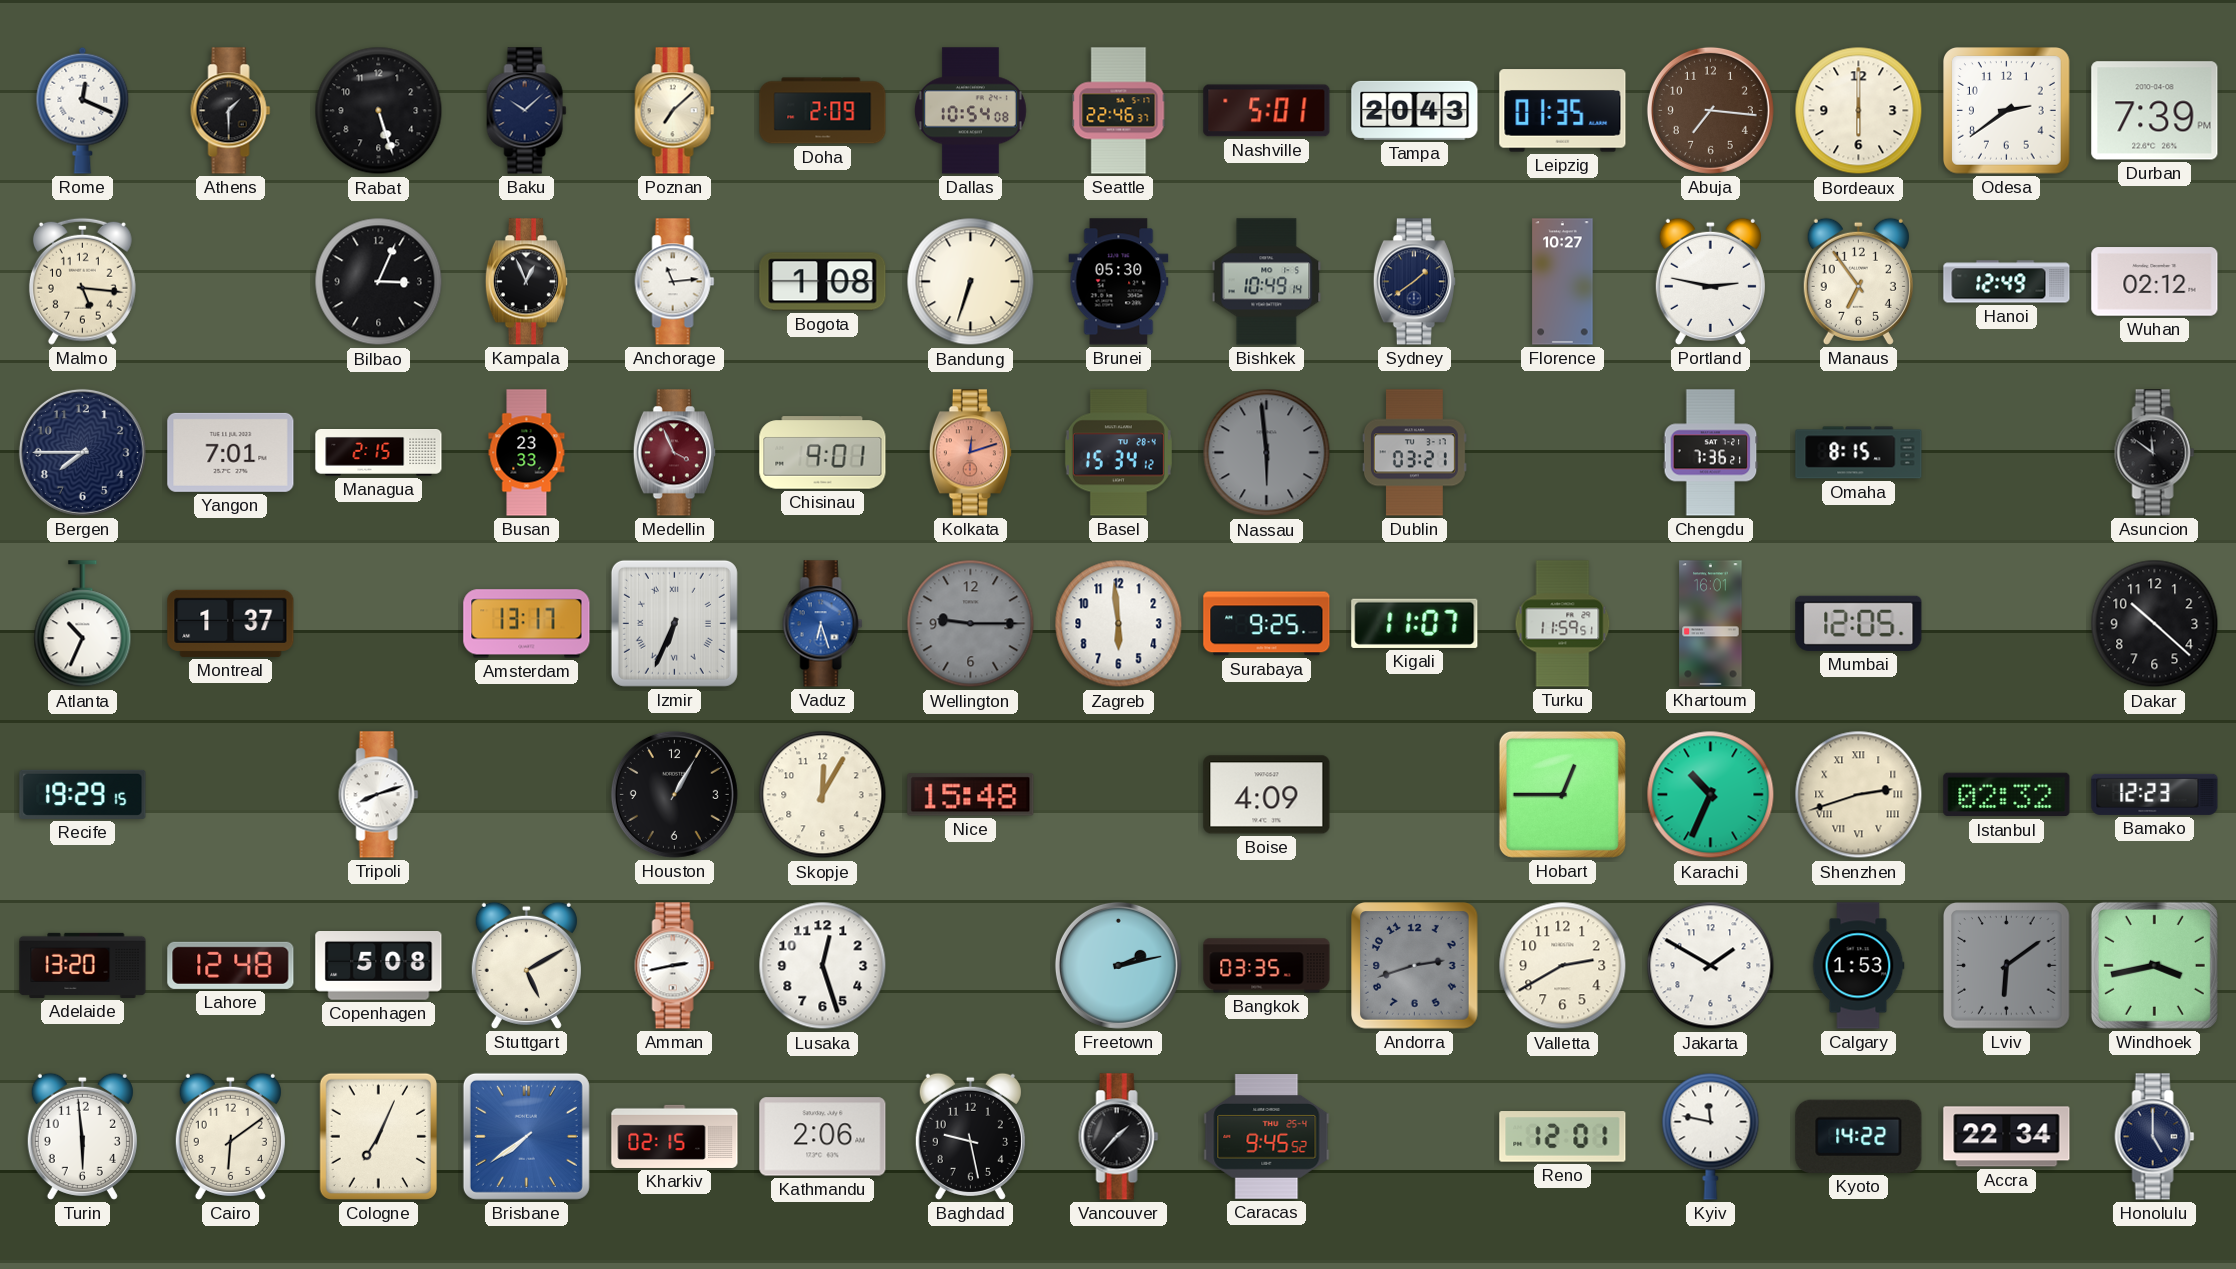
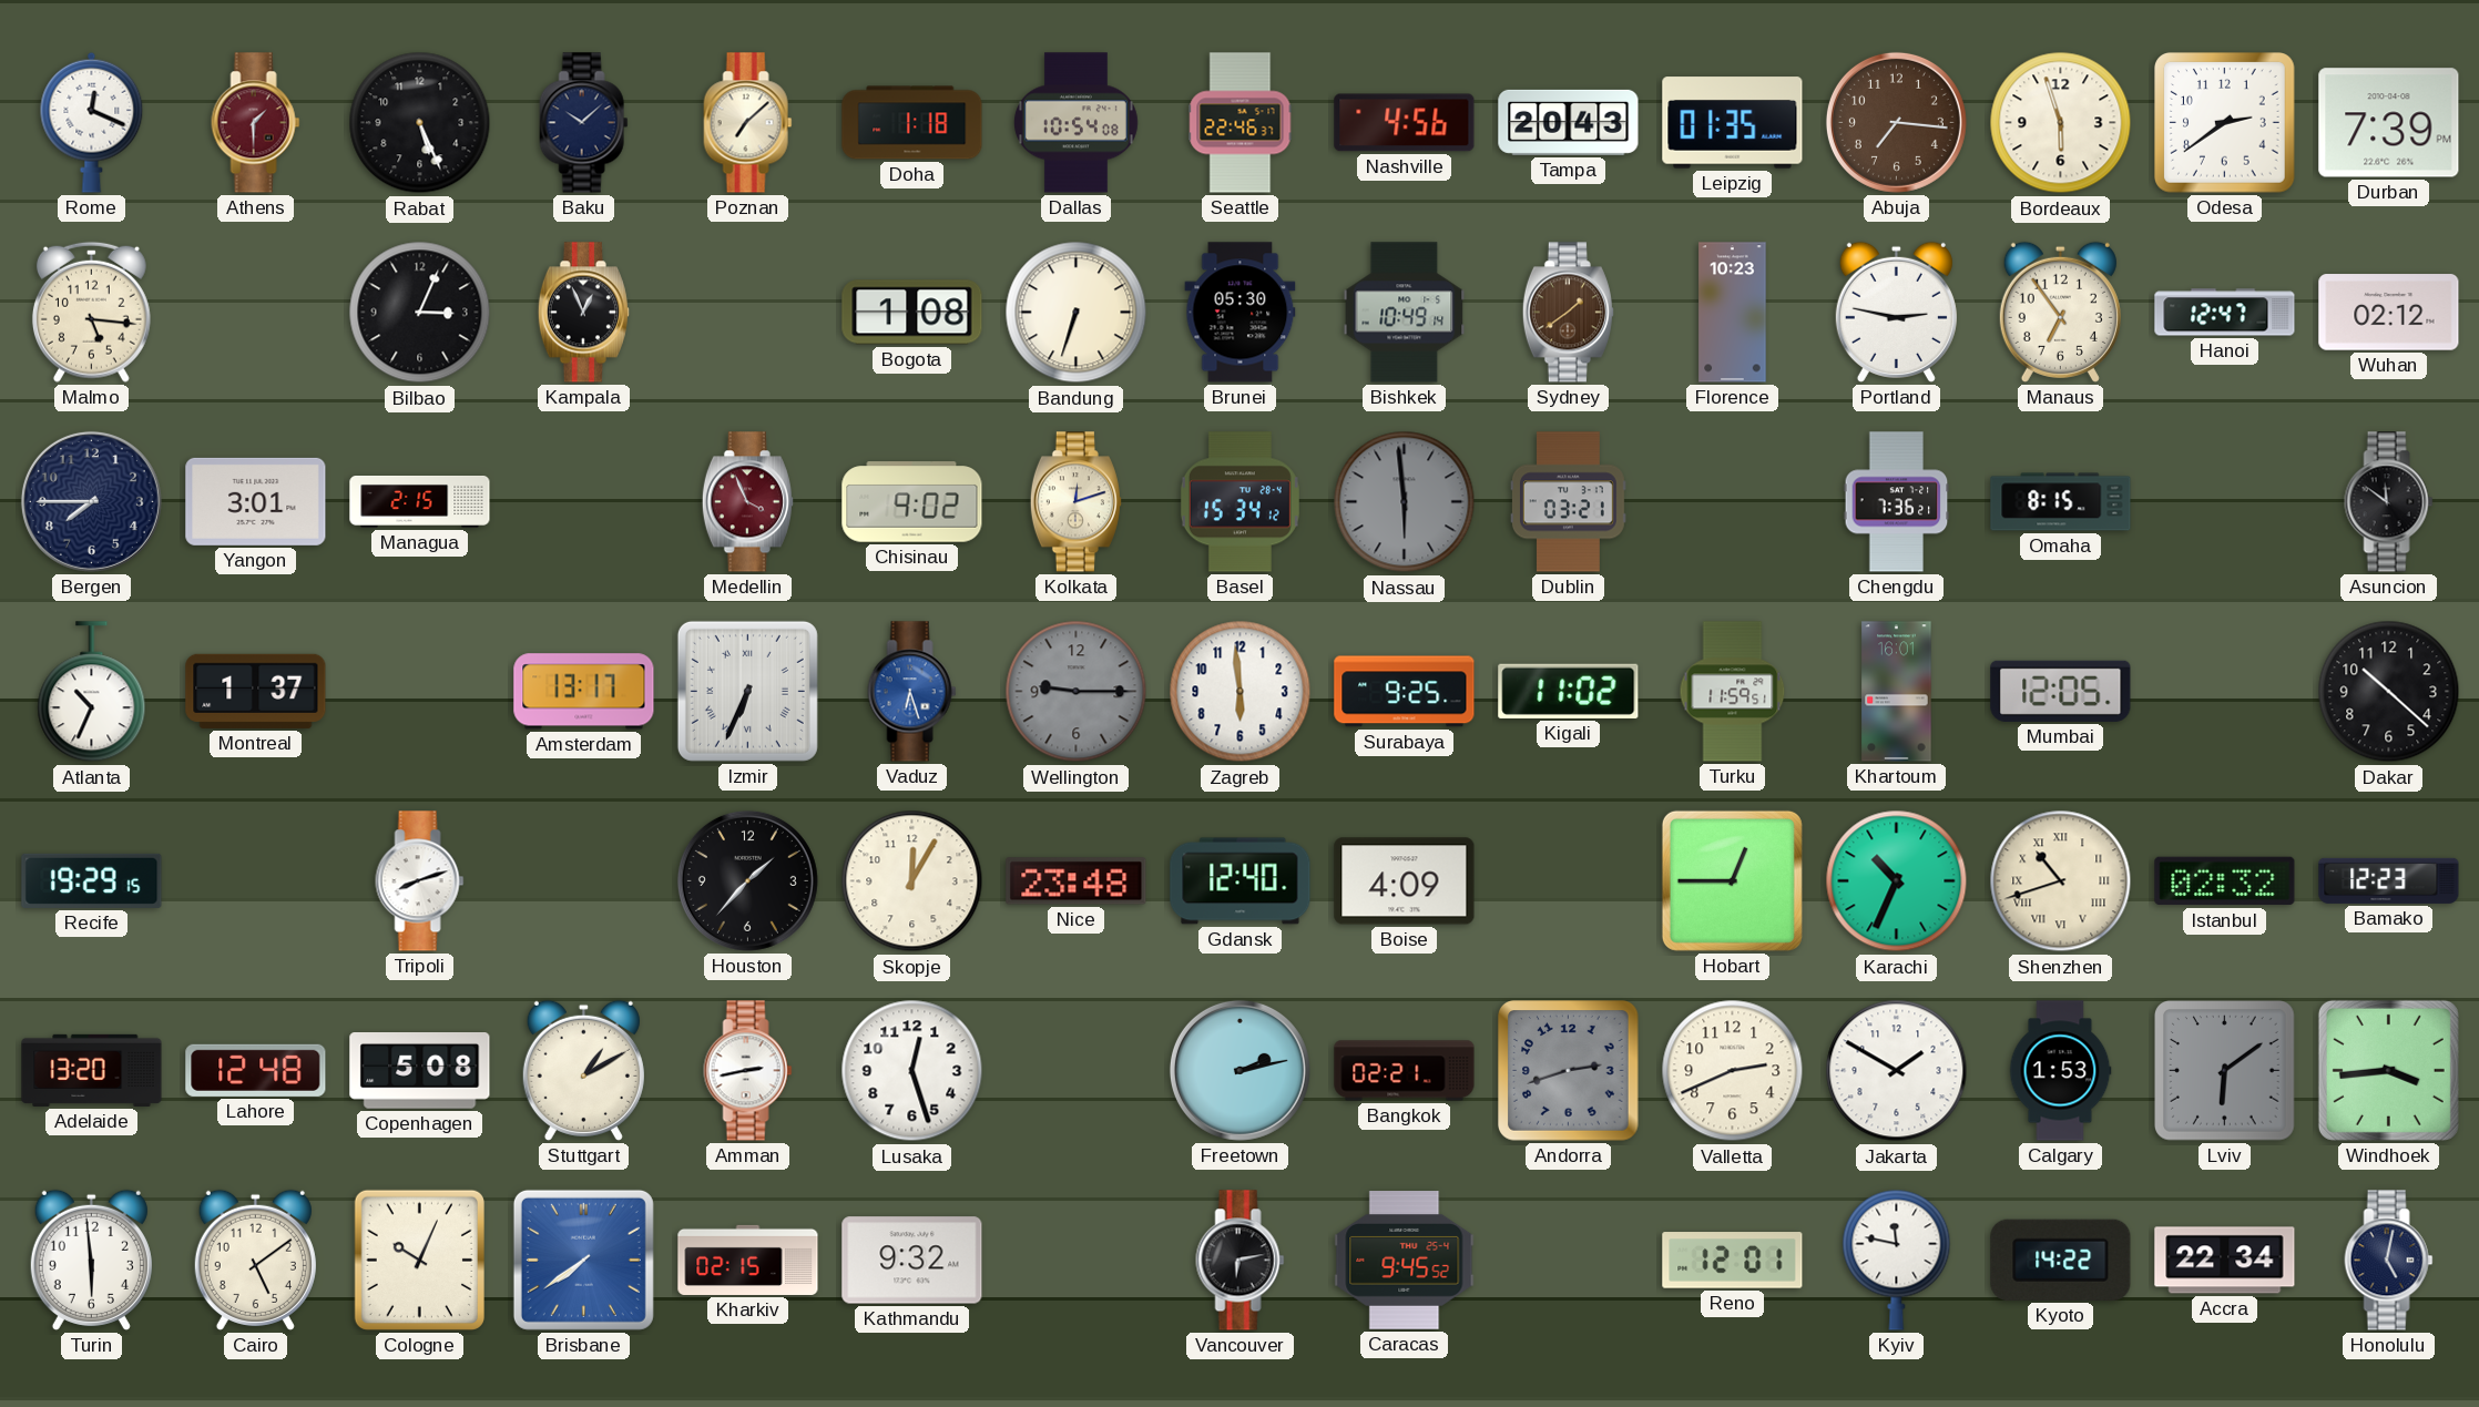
Athens dial: black -> burgundy (256, 123)
Rabat: 5:27 -> 5:26 (420, 123)
Doha: 2:09 -> 1:18 (912, 123)
Nashville: 5:01 -> 4:56 (1405, 123)
Bordeaux: 6:00 -> 5:57 (2061, 123)
Anchorage: 11:14 -> none (675, 282)
Sydney dial: navy -> brown (1568, 313)
Florence: 10:27 -> 10:23 (1733, 313)
Hanoi: 12:49 -> 12:47 (2225, 313)
Yangon: 7:01 -> 3:01 (256, 501)
Busan: 23:33 -> none (527, 453)
Chisinau: 9:01 -> 9:02 (912, 502)
Kolkata dial: salmon -> cream (1075, 502)
Kigali: 11:07 -> 11:02 (1569, 691)
Houston: 1:05 -> 1:37 (747, 880)
Nice: 15:48 -> 23:48 (1077, 881)
Gdansk: none -> 12:40 (1241, 881)
Shenzhen: 2:42 -> 10:42 (2061, 881)
Stuttgart: 5:10 -> 1:10 (583, 1070)
Bangkok: 03:35 -> 02:21 (1405, 1071)
Valletta: 2:40 -> 2:41 (1733, 1071)
Windhoek: 3:43 -> 3:44 (2388, 1070)
Cairo: 6:09 -> 5:09 (255, 1260)
Cologne: 7:04 -> 10:04 (419, 1260)
Kathmandu: 2:06 -> 9:32 (912, 1261)
Baghdad: 9:28 -> none (970, 1136)
Vancouver: 1:37 -> 6:13 (1241, 1261)
Honolulu: 5:00 -> 5:02 (2389, 1261)
